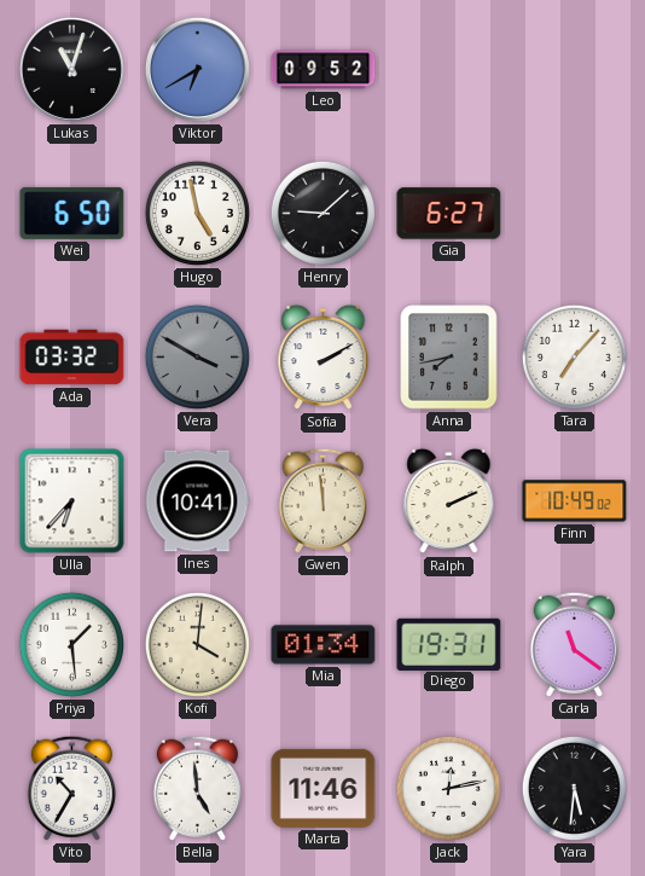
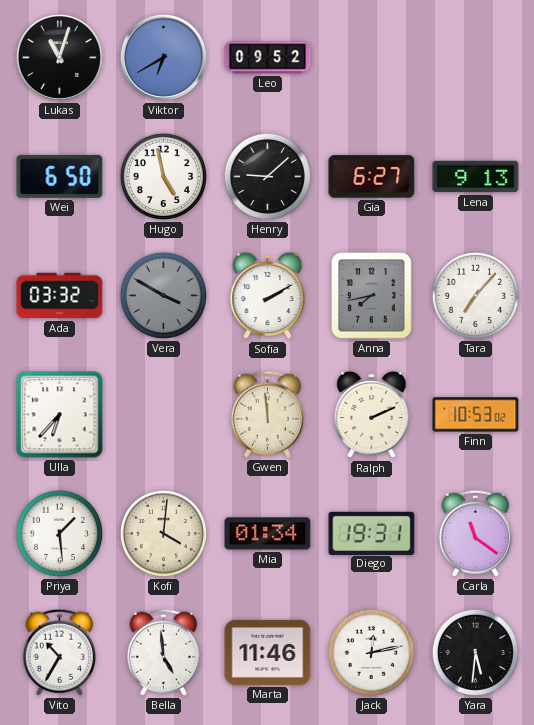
Lena: none -> 9:13 (476, 177)
Ines: 10:41 -> none (197, 501)
Finn: 10:49 -> 10:53 (476, 415)
